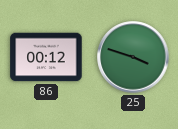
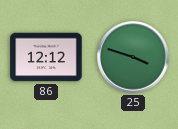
86: 00:12 -> 12:12 (46, 57)
